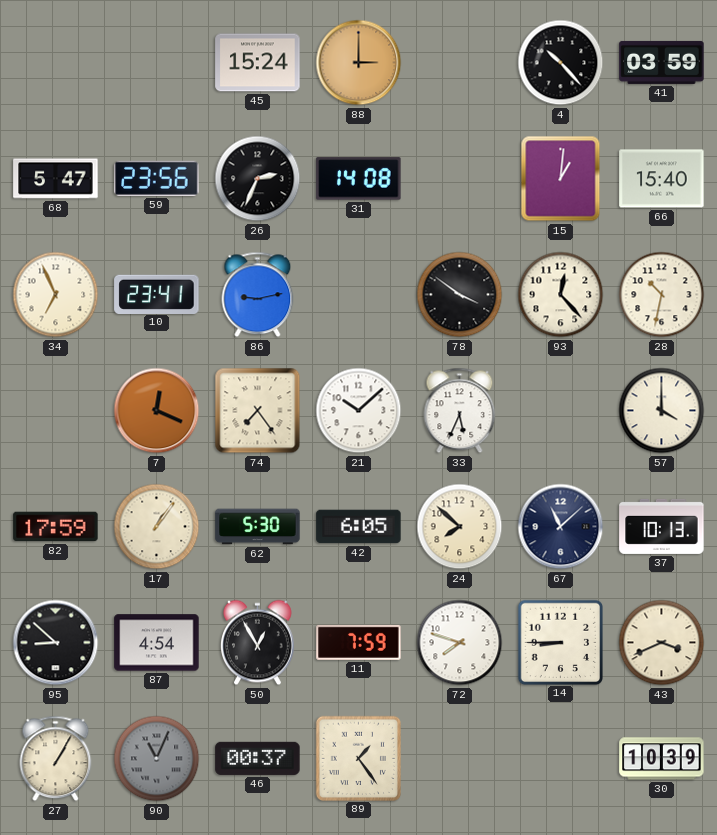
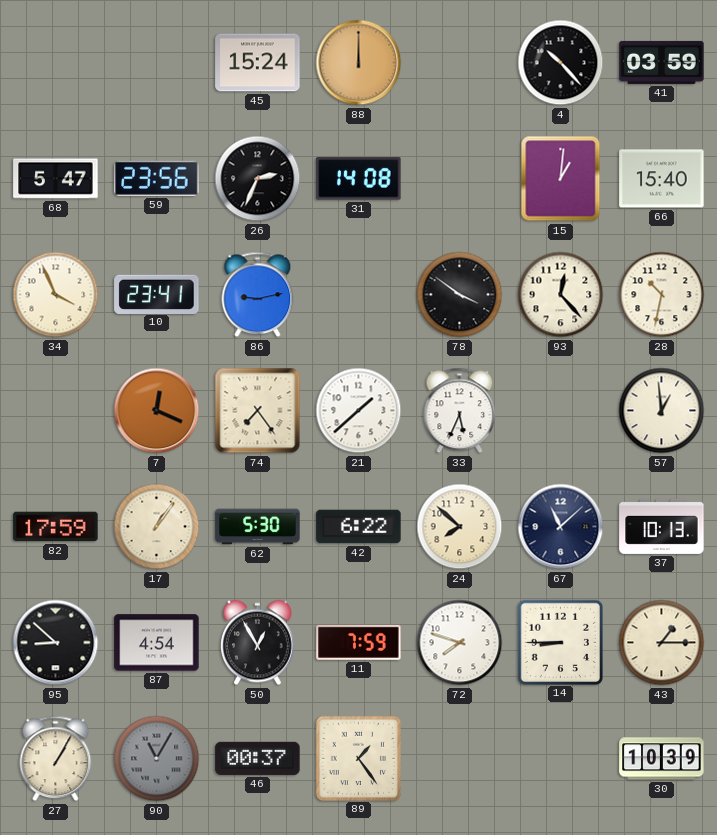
88: 3:00 -> 12:00 (359, 63)
34: 6:56 -> 3:56 (56, 295)
21: 10:08 -> 1:38 (359, 411)
57: 4:00 -> 12:59 (662, 411)
42: 6:05 -> 6:22 (359, 527)
43: 3:41 -> 1:15 (662, 643)
90: 11:04 -> 11:05 (157, 759)
